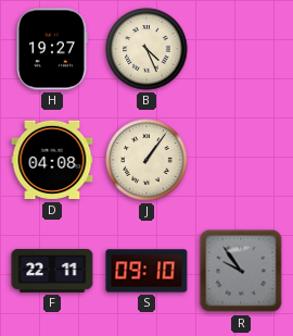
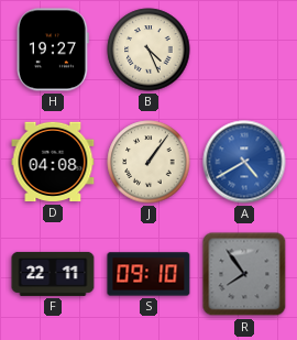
A: none -> 4:40 (244, 162)
R: 9:54 -> 7:54 (244, 274)
